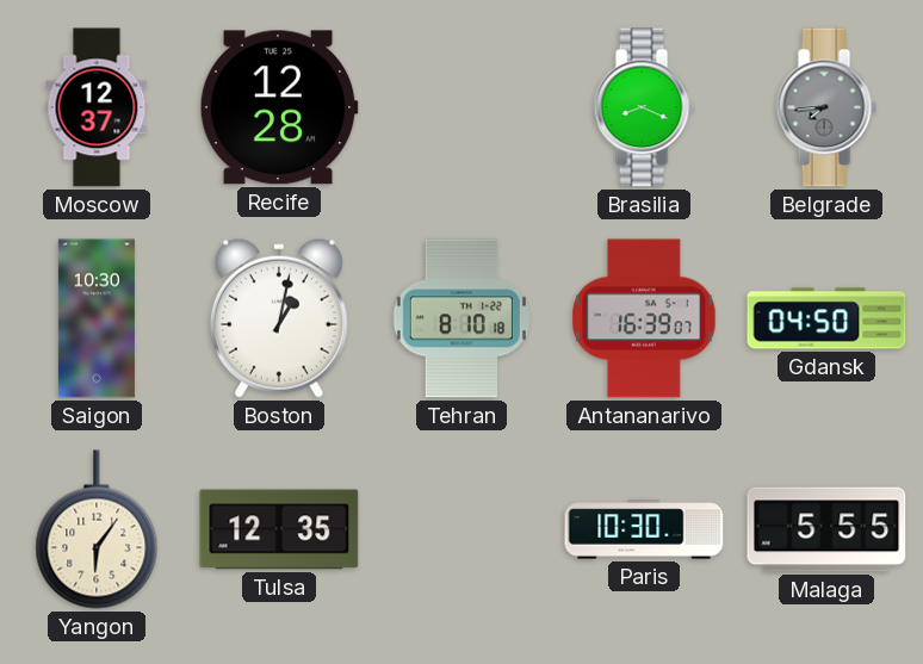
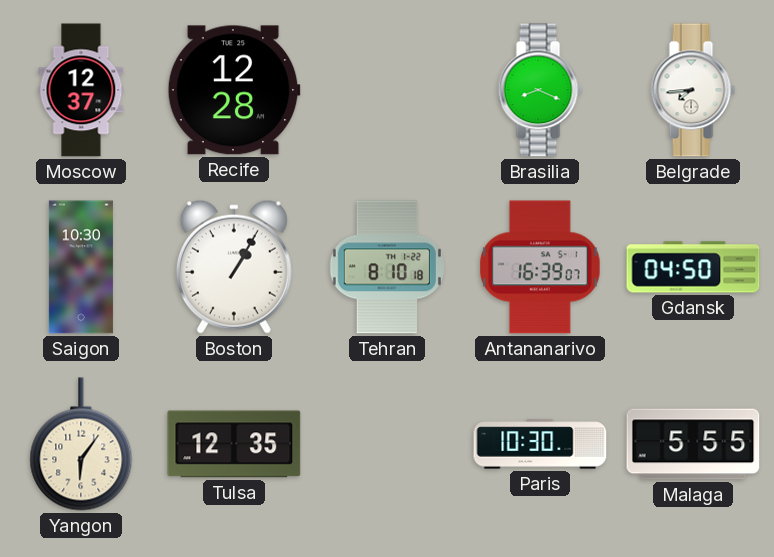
Belgrade dial: grey -> white (693, 90)
Boston: 1:02 -> 1:05 (234, 267)
